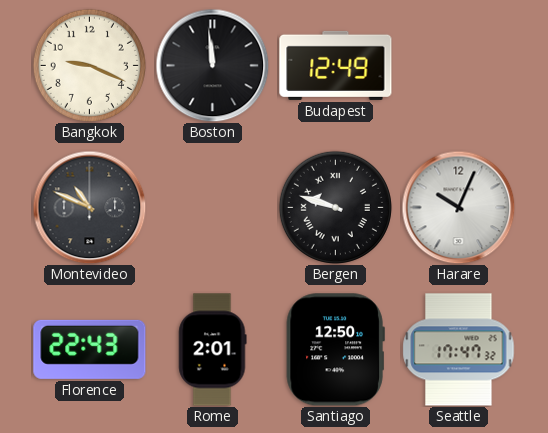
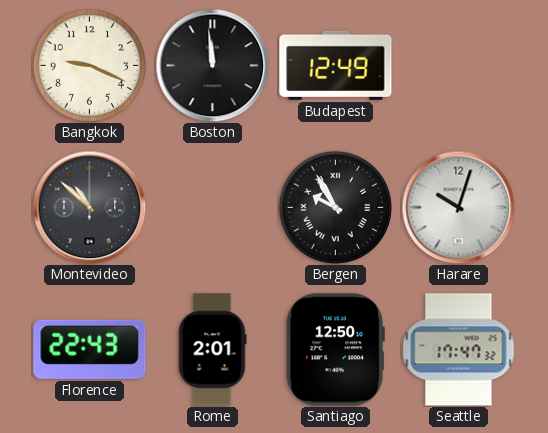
Montevideo: 10:49 -> 10:52 (89, 207)
Bergen: 9:48 -> 9:55 (335, 207)
Harare: 10:04 -> 10:03 (458, 207)
